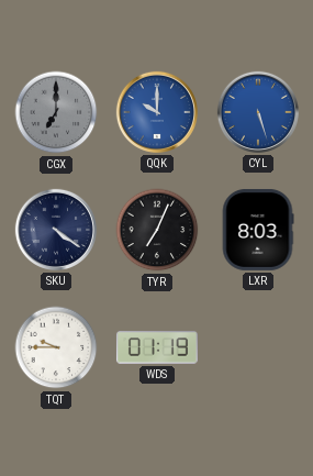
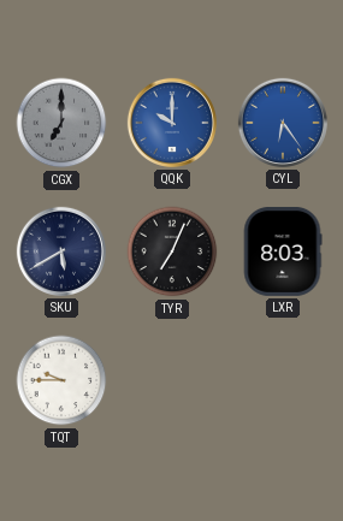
CYL: 5:27 -> 6:24 (283, 123)
SKU: 4:21 -> 5:40 (61, 251)
WDS: 01:19 -> none (157, 347)
